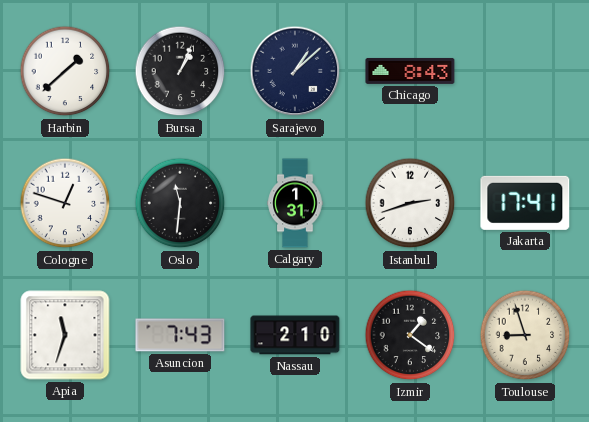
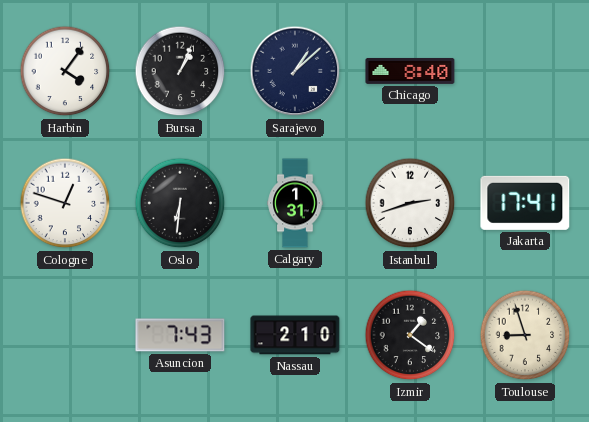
Harbin: 1:38 -> 4:06 (65, 71)
Chicago: 8:43 -> 8:40 (410, 71)
Oslo: 11:31 -> 6:31 (180, 203)
Apia: 11:33 -> none (65, 335)
